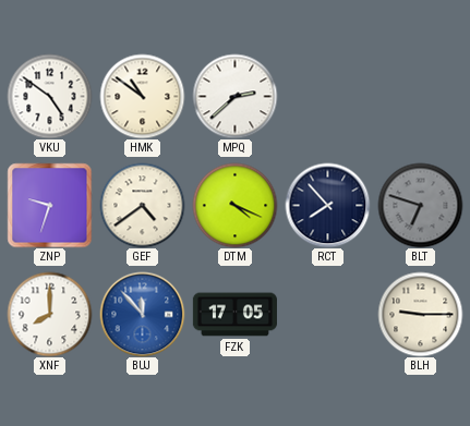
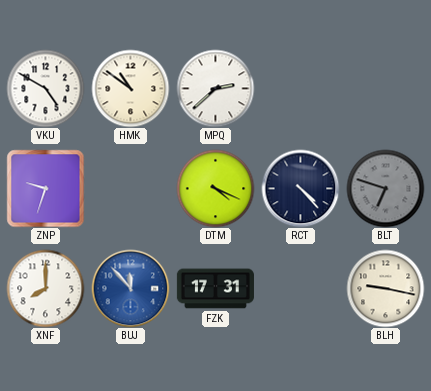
VKU: 4:51 -> 4:50 (45, 88)
GEF: 4:39 -> none (142, 205)
RCT: 7:53 -> 4:23 (300, 188)
FZK: 17:05 -> 17:31 (215, 289)
BLH: 9:15 -> 9:17 (385, 288)
